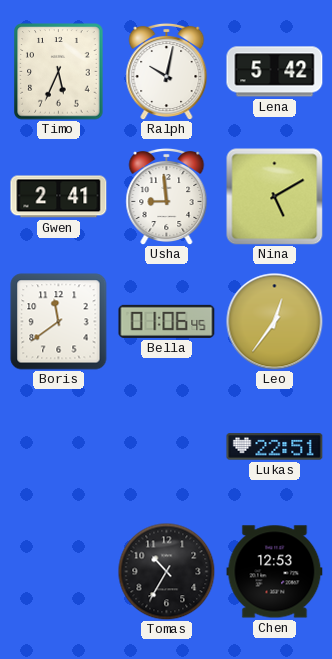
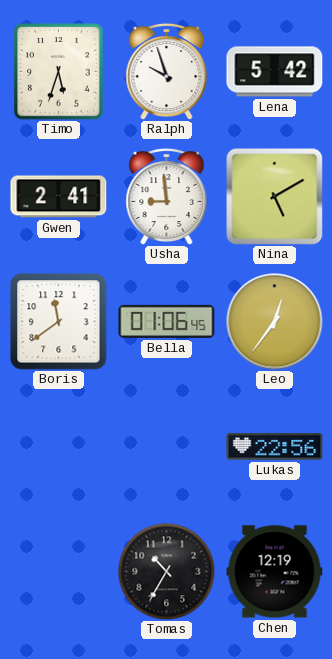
Timo: 5:34 -> 5:33 (59, 72)
Ralph: 10:02 -> 9:57 (167, 71)
Lukas: 22:51 -> 22:56 (275, 447)
Chen: 12:53 -> 12:19 (275, 572)
